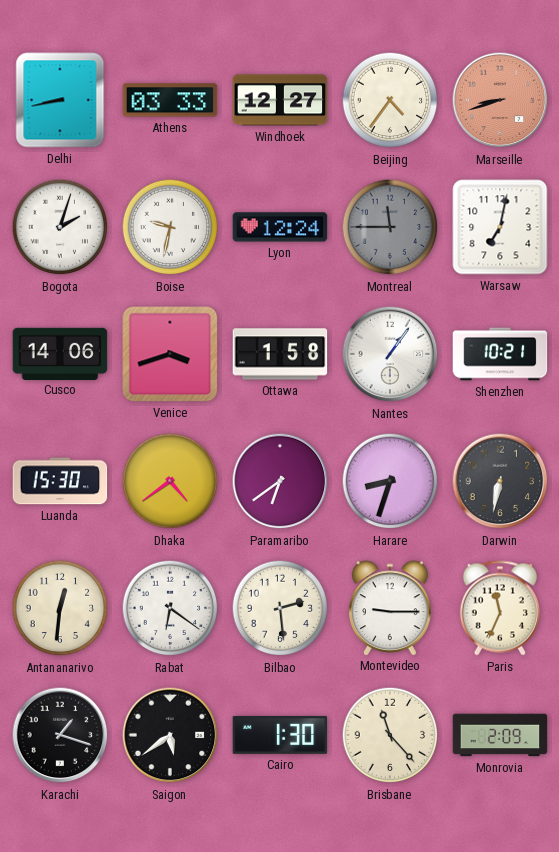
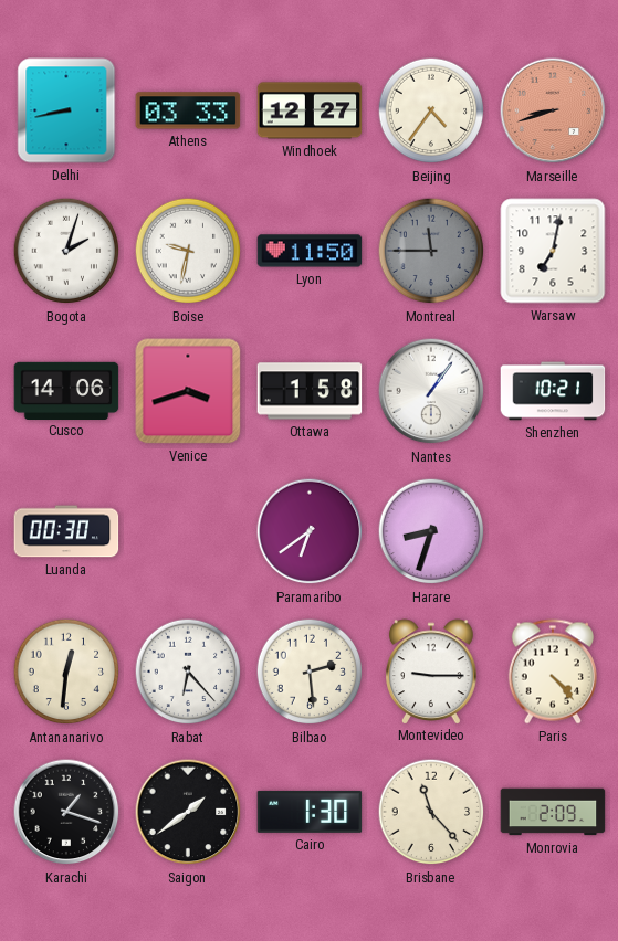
Lyon: 12:24 -> 11:50 (310, 251)
Luanda: 15:30 -> 00:30 (66, 531)
Dhaka: 4:39 -> none (170, 481)
Darwin: 6:32 -> none (500, 481)
Rabat: 6:21 -> 6:23 (188, 672)
Paris: 11:34 -> 4:23 (553, 672)
Saigon: 5:39 -> 1:39 (188, 812)
